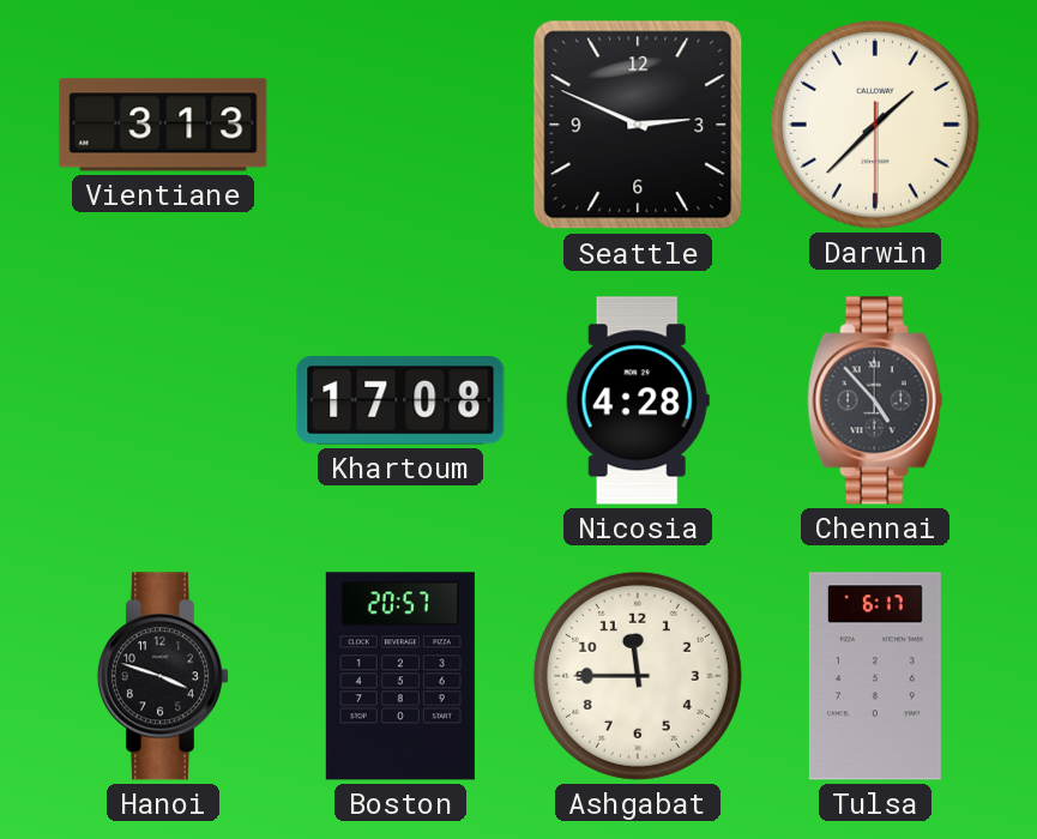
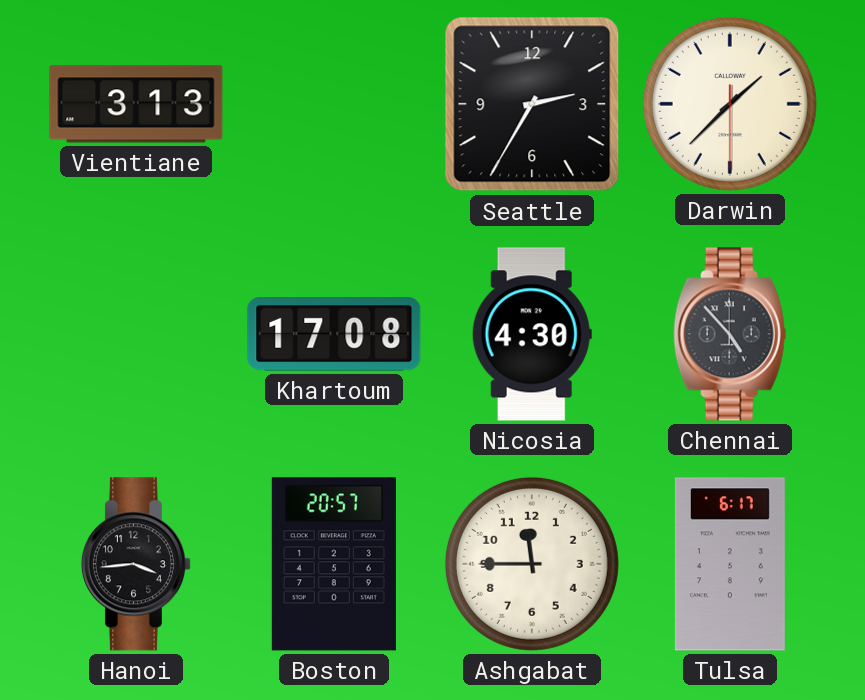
Seattle: 2:49 -> 2:35 (532, 104)
Nicosia: 4:28 -> 4:30 (532, 334)
Hanoi: 3:48 -> 3:44 (135, 564)
